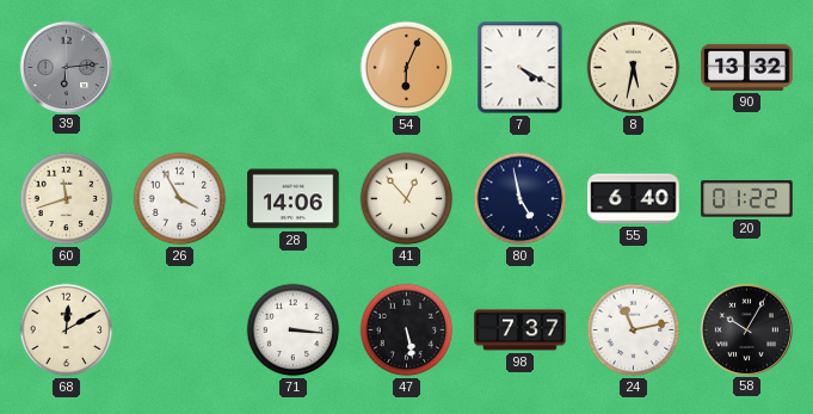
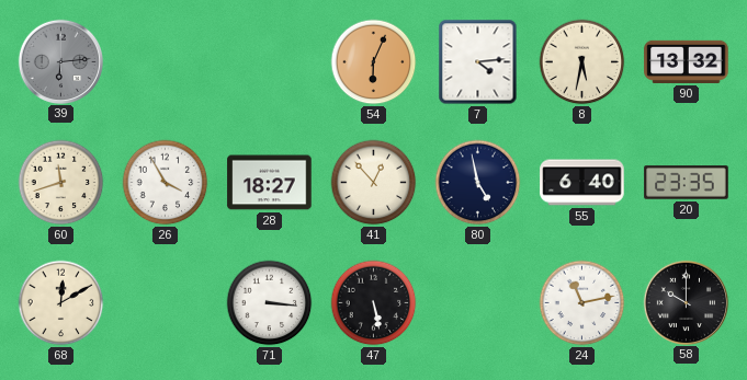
7: 4:20 -> 4:14 (478, 62)
28: 14:06 -> 18:27 (270, 183)
20: 01:22 -> 23:35 (687, 183)
98: 7:37 -> none (521, 330)
58: 10:05 -> 10:00 (686, 302)
